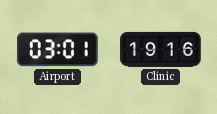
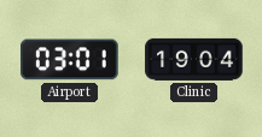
Clinic: 19:16 -> 19:04 (194, 59)
